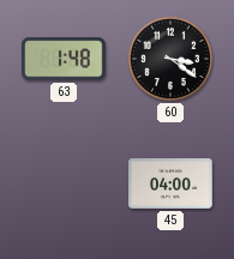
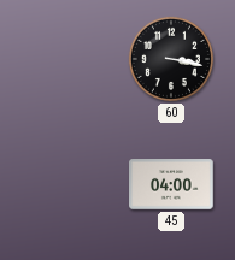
63: 1:48 -> none (64, 59)
60: 3:21 -> 3:17 (171, 59)
